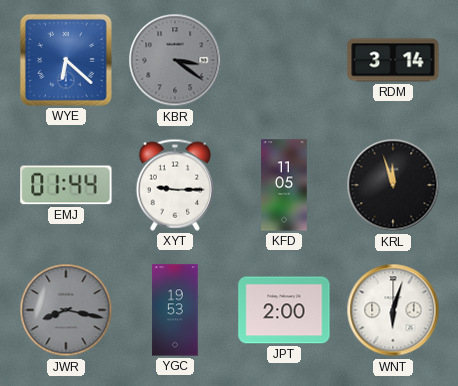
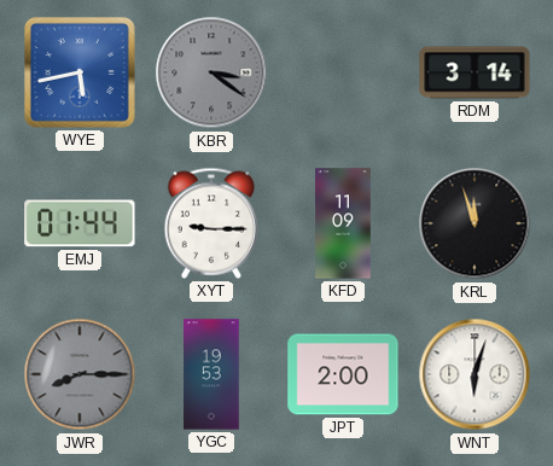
WYE: 6:22 -> 5:43 (80, 72)
KFD: 11:05 -> 11:09 (343, 223)
JWR: 8:17 -> 8:15 (80, 374)
